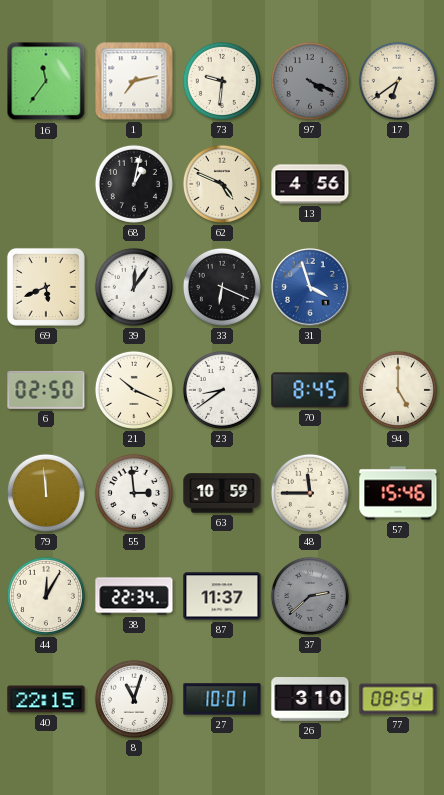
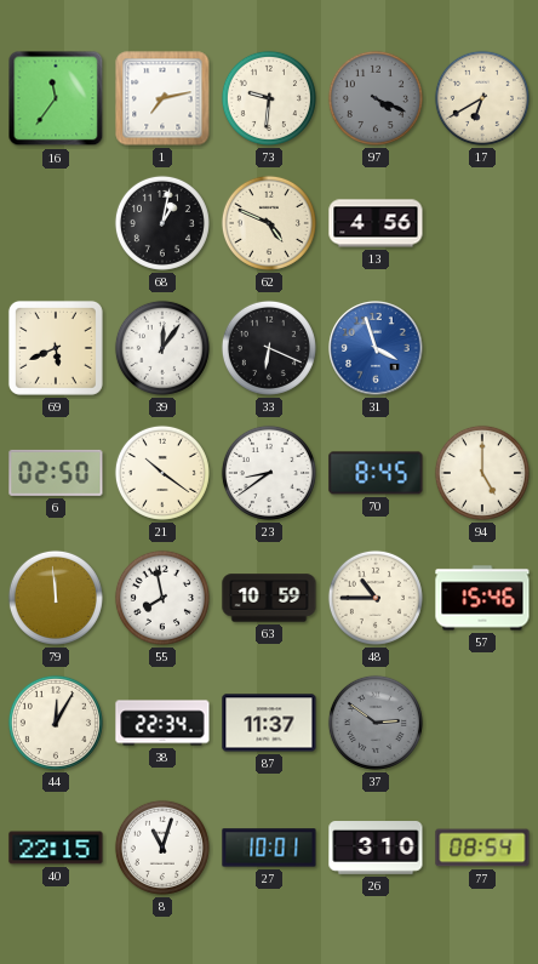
17: 6:39 -> 6:40 (482, 98)
21: 10:19 -> 10:21 (162, 473)
55: 2:59 -> 7:58 (162, 598)
48: 11:45 -> 10:45 (376, 598)
37: 2:38 -> 2:51 (376, 723)
